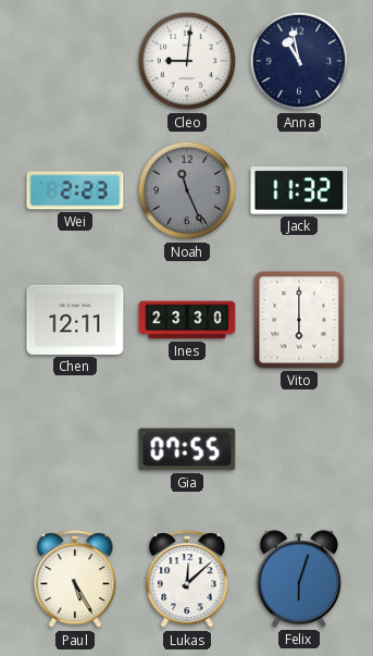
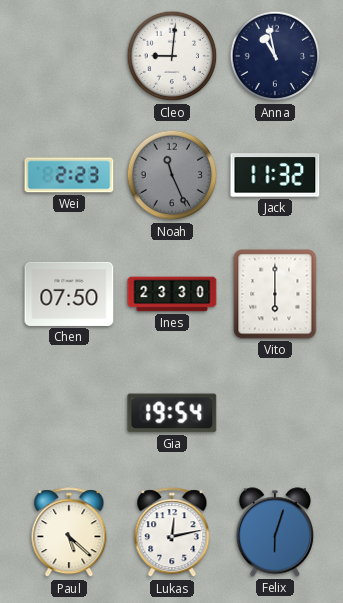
Chen: 12:11 -> 07:50 (69, 294)
Gia: 07:55 -> 19:54 (172, 413)
Paul: 5:25 -> 5:22 (69, 533)
Lukas: 12:08 -> 12:13 (172, 533)
